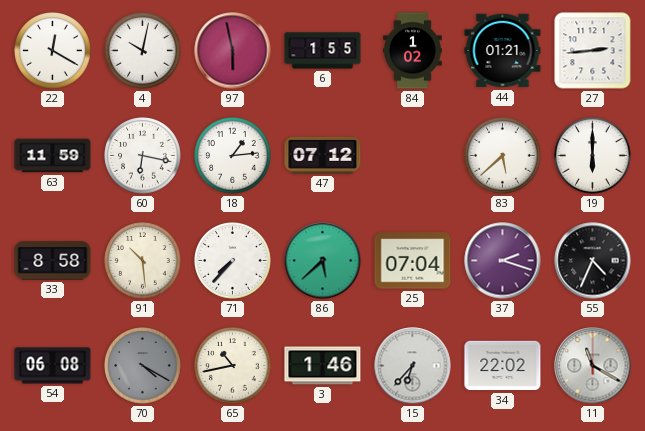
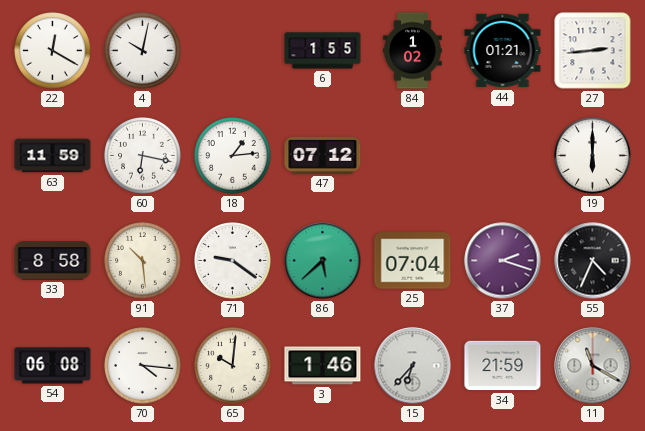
97: 5:58 -> none (233, 51)
83: 5:38 -> none (503, 156)
71: 7:37 -> 9:21 (233, 261)
70: 4:20 -> 4:16 (143, 366)
70 dial: grey -> white (143, 366)
65: 10:43 -> 10:01 (233, 366)
34: 22:02 -> 21:59 (503, 366)
